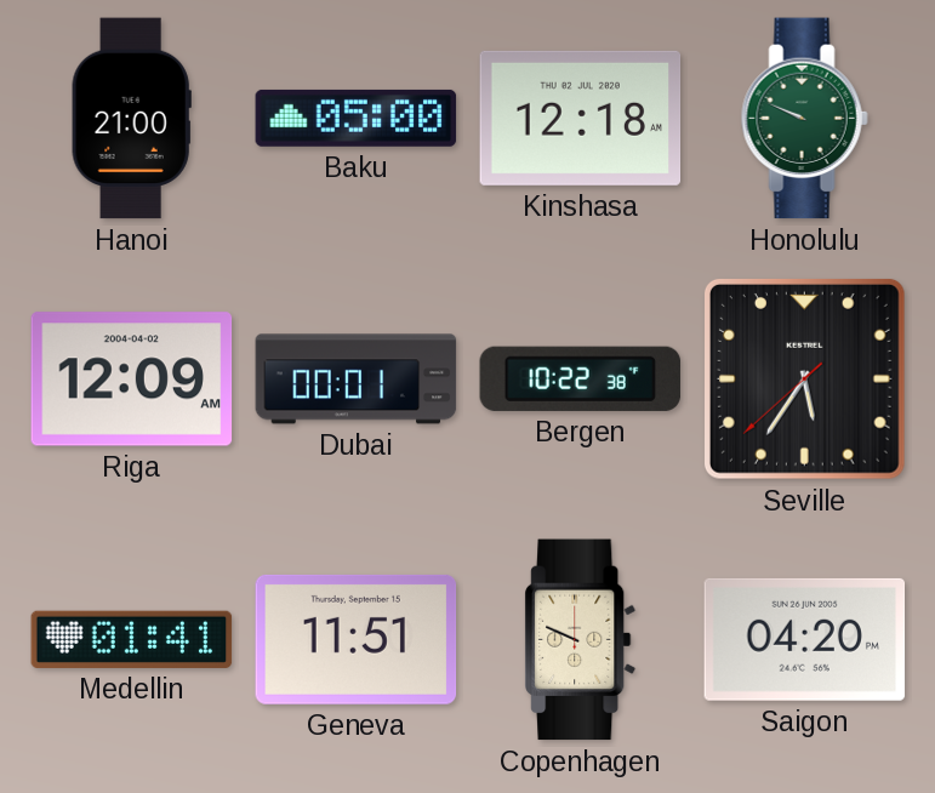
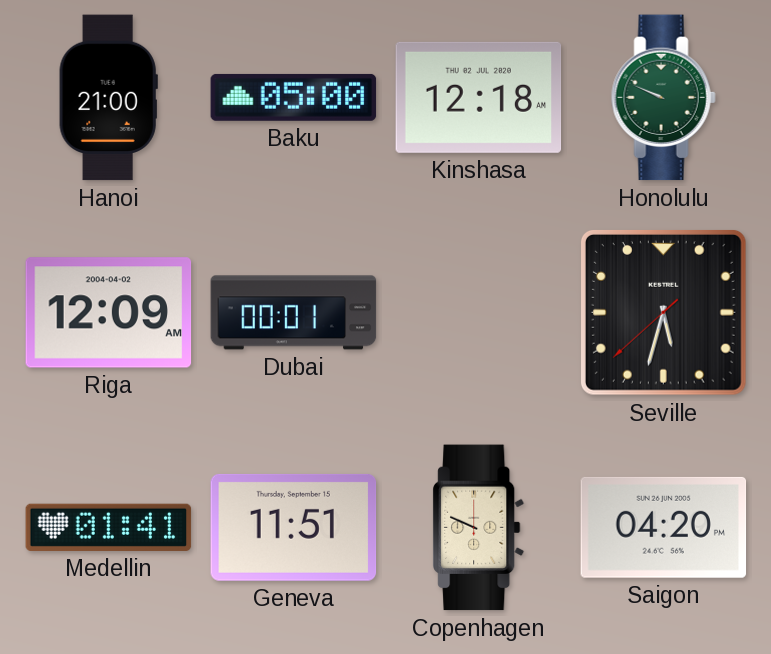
Bergen: 10:22 -> none (581, 378)
Seville: 5:35 -> 5:32 (663, 312)
